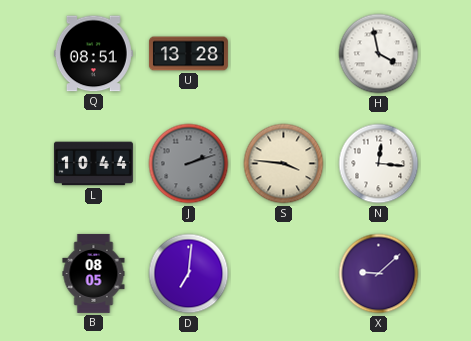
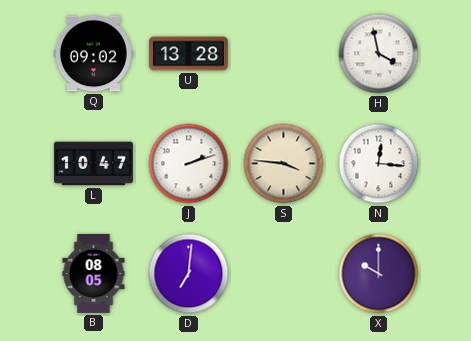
Q: 08:51 -> 09:02 (93, 54)
L: 10:44 -> 10:47 (93, 164)
J dial: grey -> white (189, 164)
X: 9:08 -> 10:00 (379, 274)
